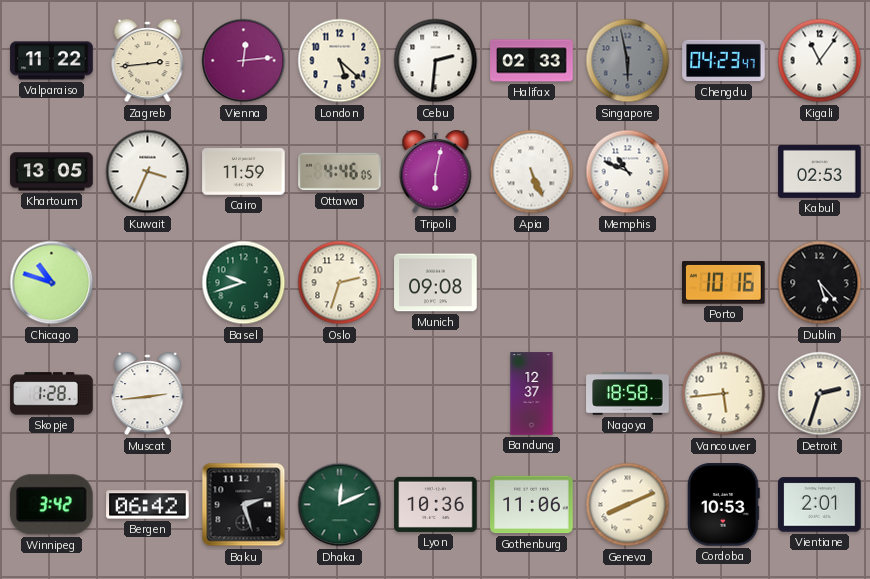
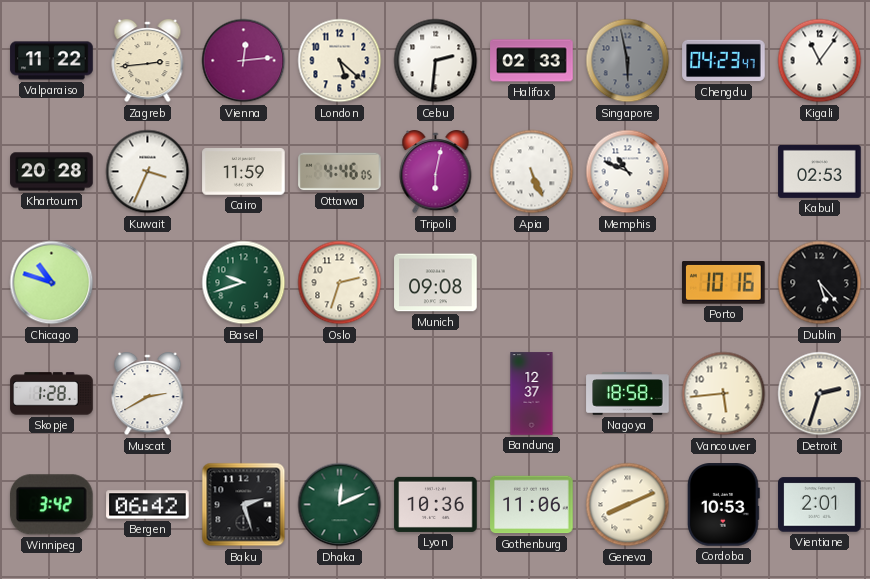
Khartoum: 13:05 -> 20:28 (52, 172)
Muscat: 2:44 -> 2:40 (148, 395)
